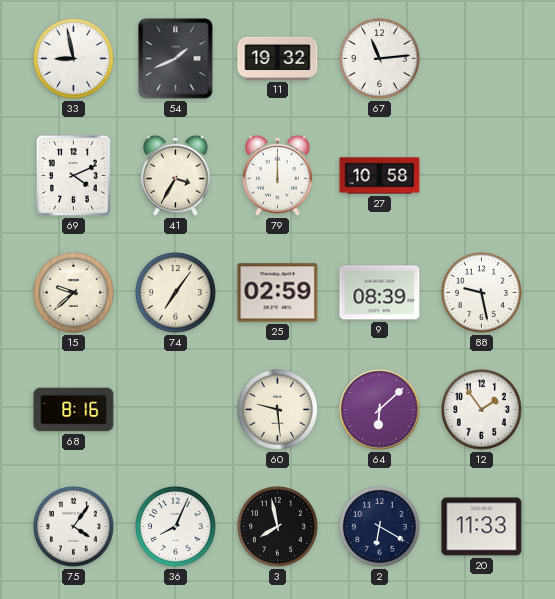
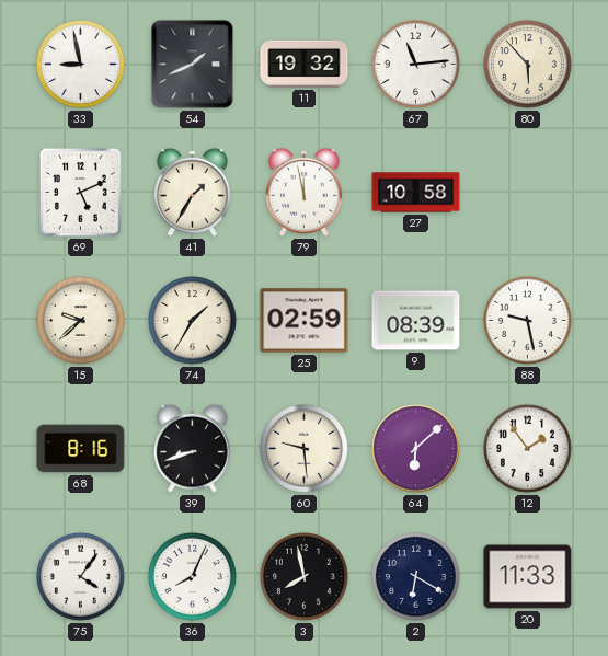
80: none -> 5:53 (528, 65)
69: 4:11 -> 5:11 (81, 193)
41: 3:35 -> 1:35 (193, 192)
79: 12:00 -> 11:58 (305, 192)
74: 7:06 -> 1:35 (193, 321)
39: none -> 8:42 (193, 448)
